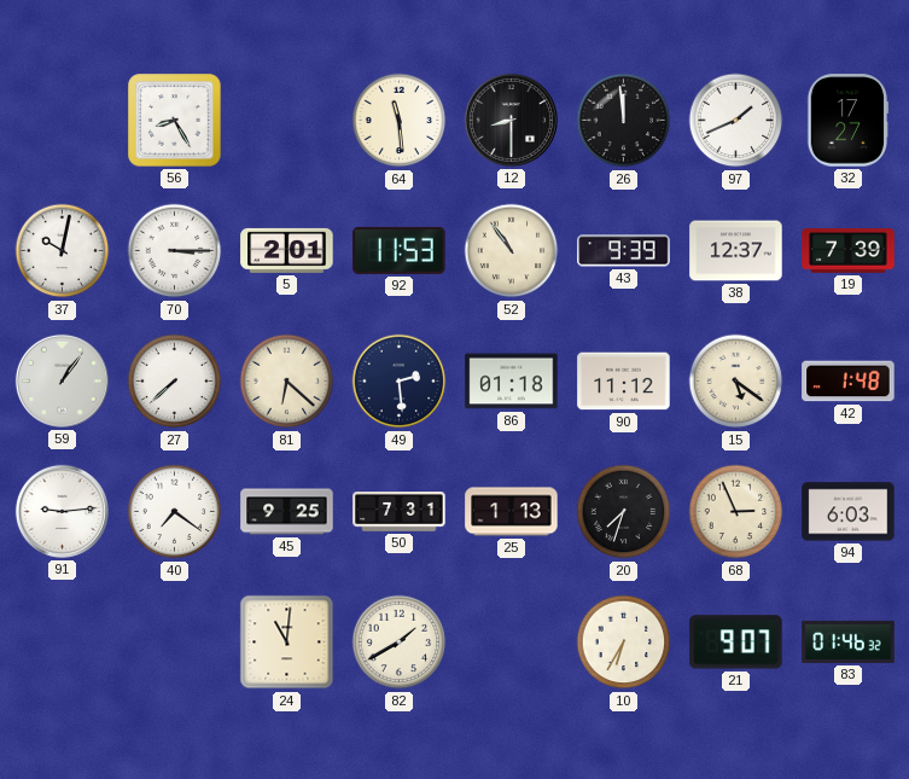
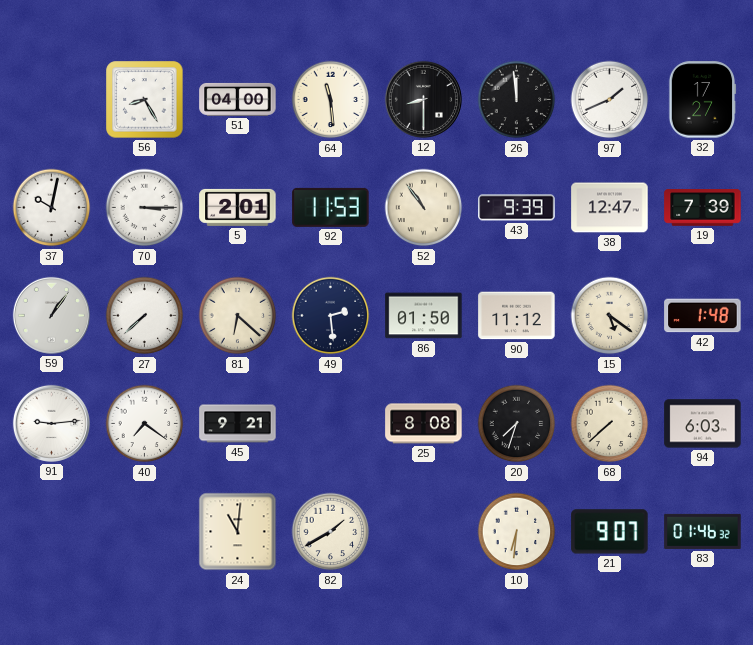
51: none -> 04:00 (238, 99)
38: 12:37 -> 12:47 (610, 208)
86: 01:18 -> 01:50 (424, 316)
45: 9:25 -> 9:21 (238, 424)
50: 7:31 -> none (400, 512)
25: 1:13 -> 8:08 (424, 424)
68: 2:56 -> 7:38 (610, 424)
10: 6:35 -> 6:31 (517, 532)
